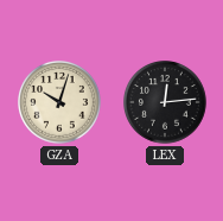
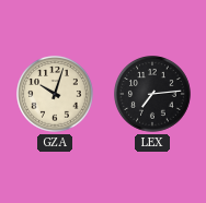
LEX: 12:14 -> 7:14 (153, 95)
